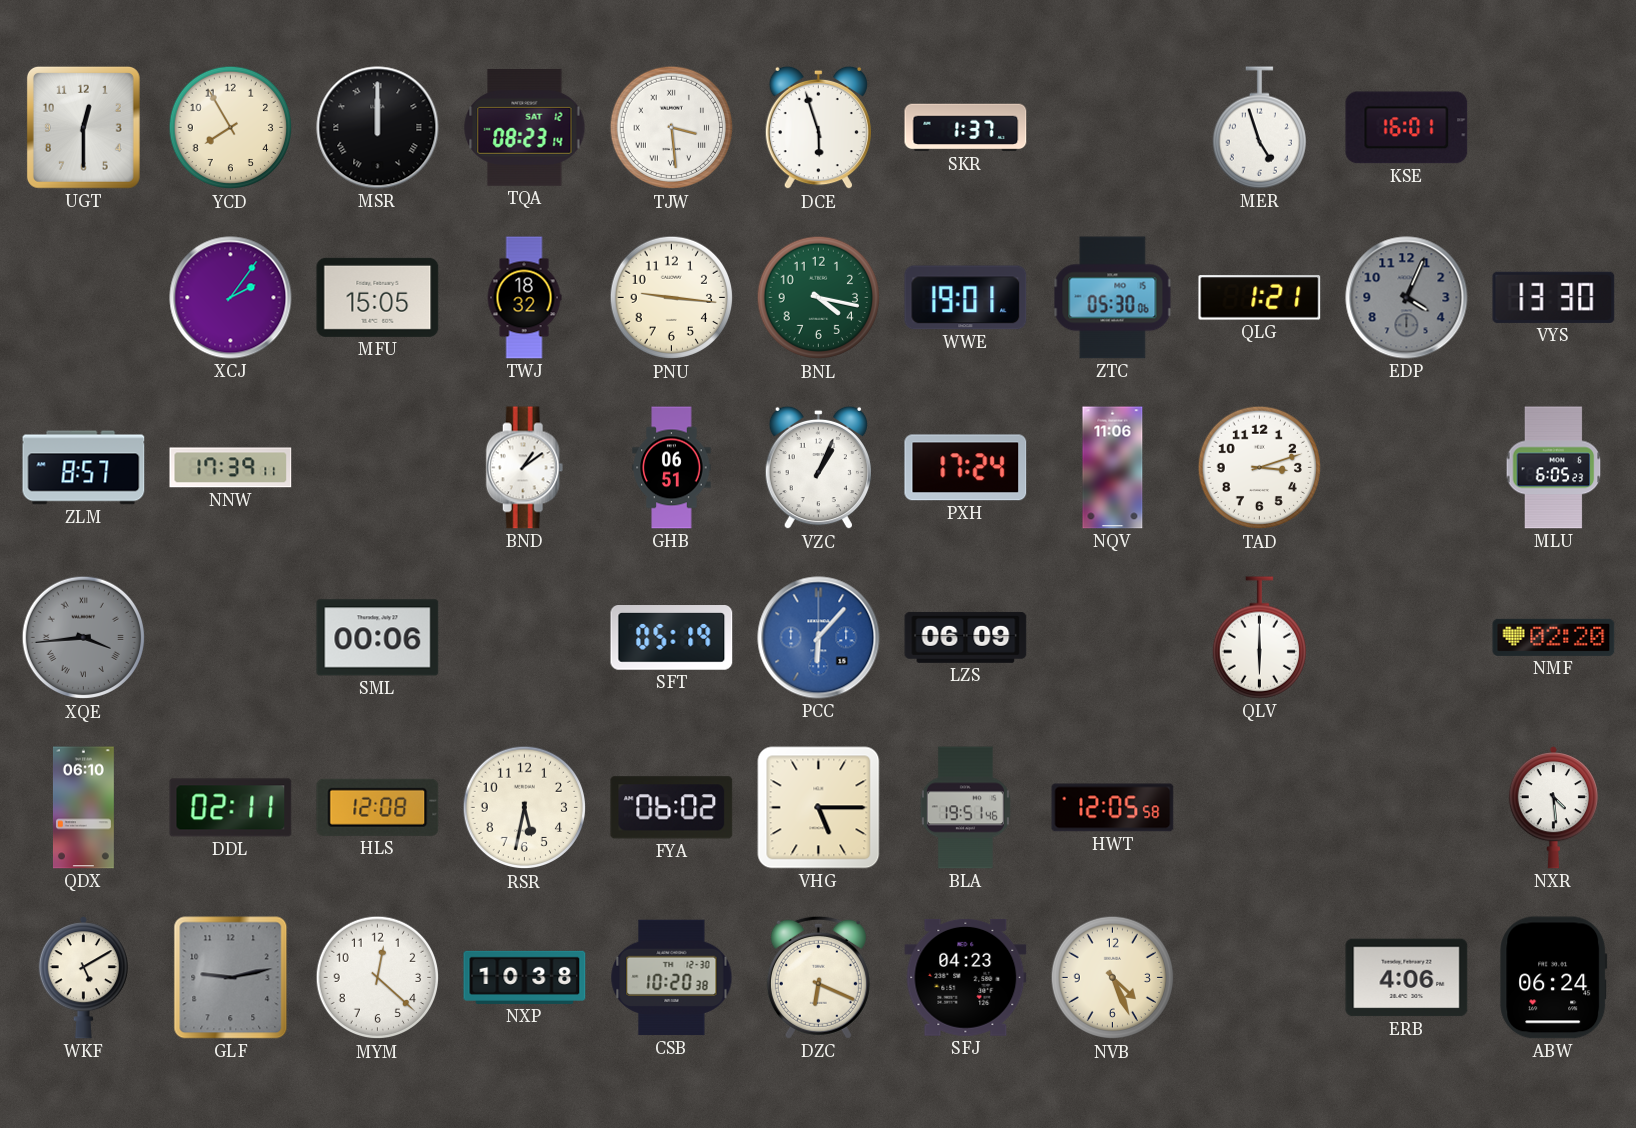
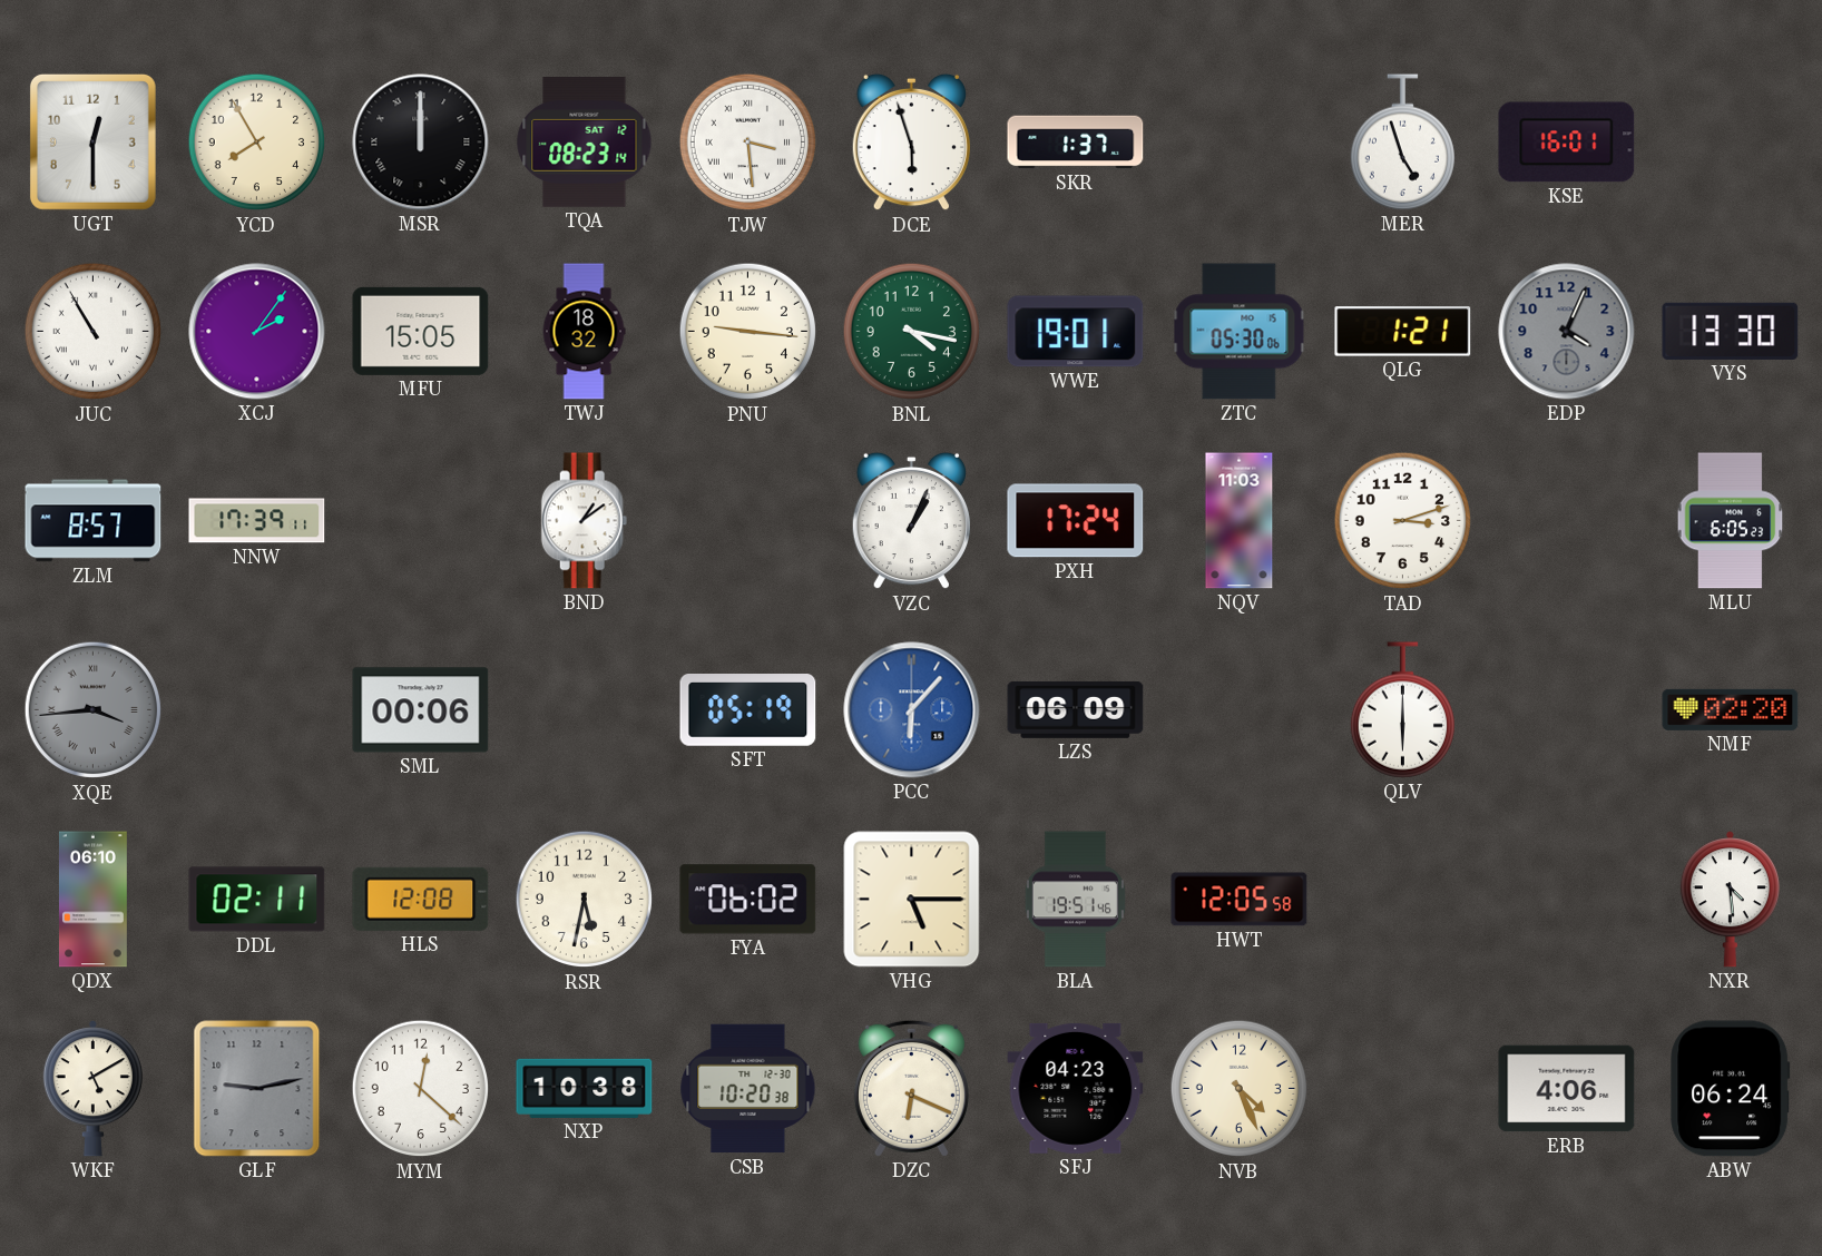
JUC: none -> 10:55 (94, 332)
GHB: 06:51 -> none (672, 468)
NQV: 11:06 -> 11:03 (1240, 521)
